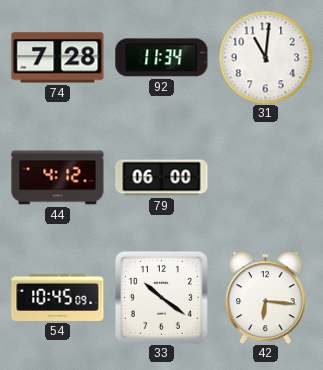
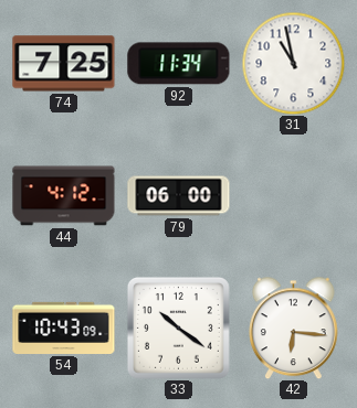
74: 7:28 -> 7:25 (64, 64)
31: 11:01 -> 10:58 (293, 63)
54: 10:45 -> 10:43 (64, 328)
